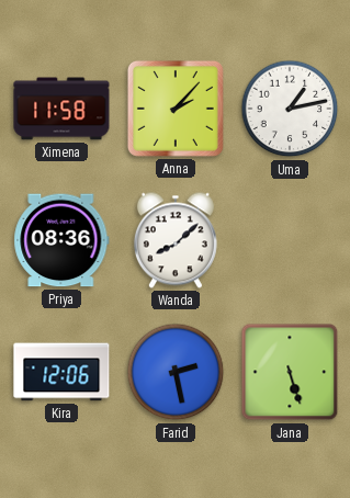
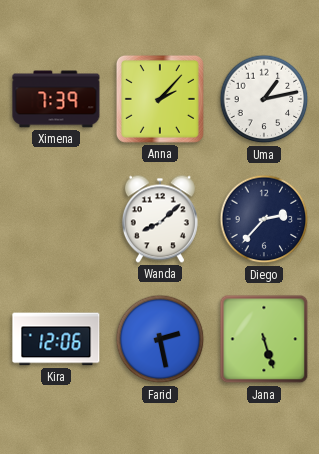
Ximena: 11:58 -> 7:39 (56, 99)
Priya: 08:36 -> none (61, 240)
Diego: none -> 2:37 (264, 219)
